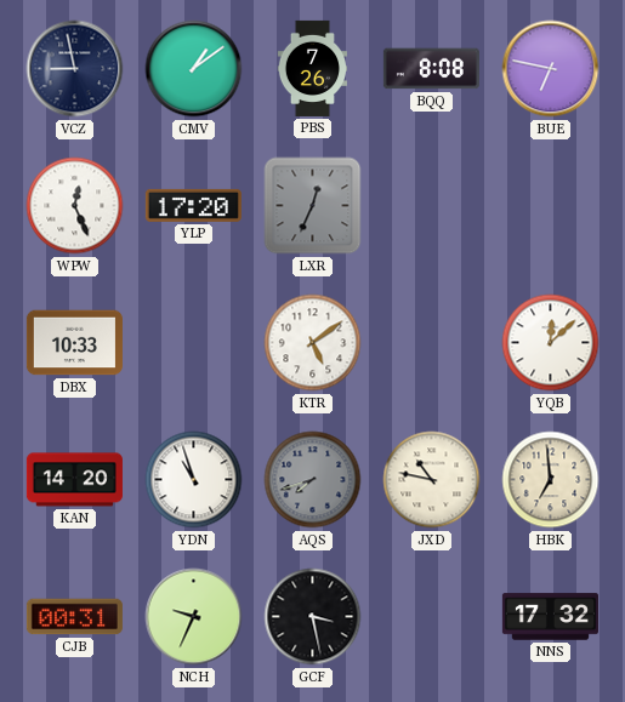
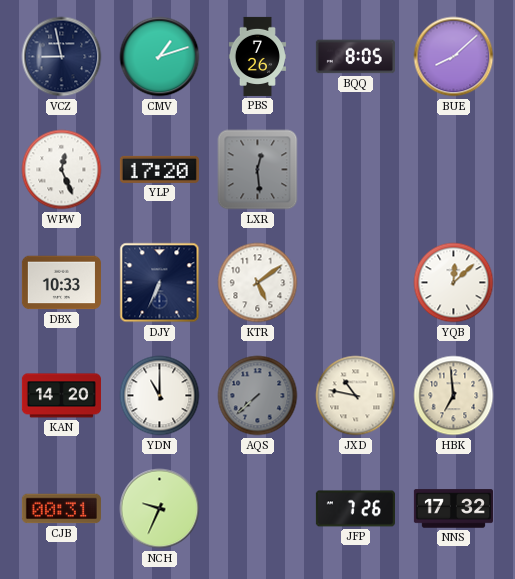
CMV: 1:09 -> 1:12 (160, 57)
BQQ: 8:08 -> 8:05 (355, 57)
BUE: 6:47 -> 8:08 (454, 57)
LXR: 12:34 -> 12:29 (258, 170)
DJY: none -> 6:34 (160, 283)
YDN: 10:57 -> 11:00 (160, 396)
AQS: 7:42 -> 7:38 (258, 396)
GCF: 3:28 -> none (313, 617)
JFP: none -> 7:26 (355, 509)
